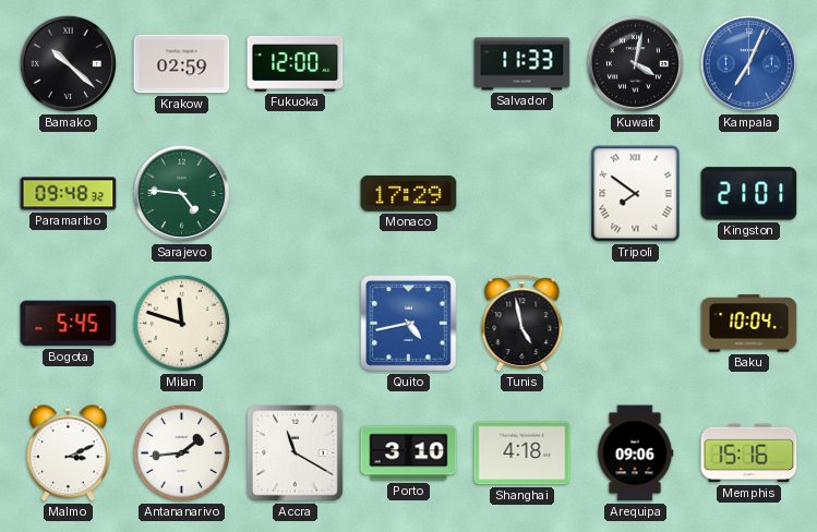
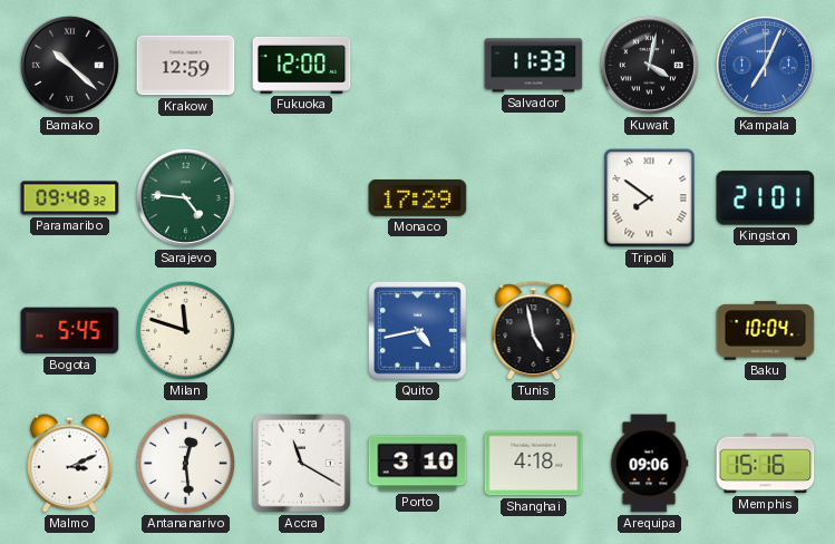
Krakow: 02:59 -> 12:59 (186, 66)
Antananarivo: 1:44 -> 12:29 (185, 463)
